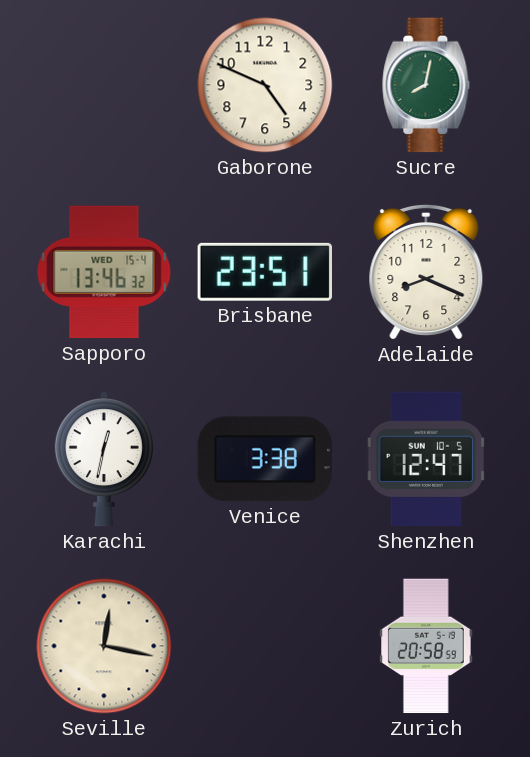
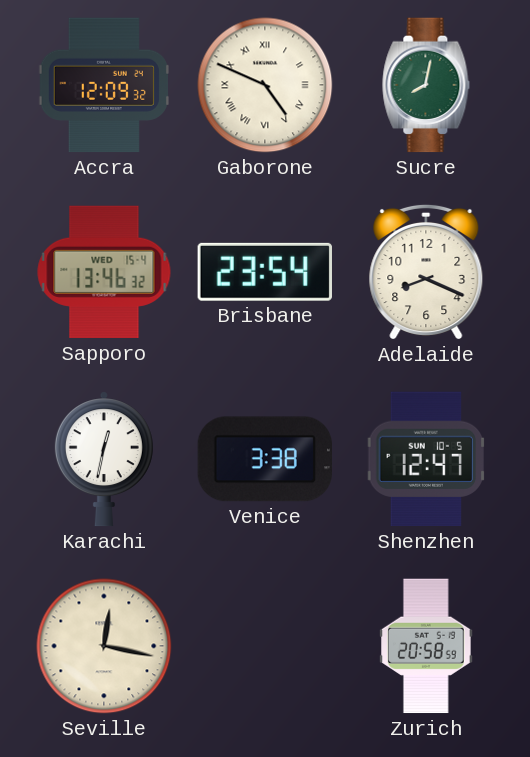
Accra: none -> 12:09 (104, 85)
Gaborone numerals: Arabic -> Roman (265, 85)
Brisbane: 23:51 -> 23:54 (265, 272)
